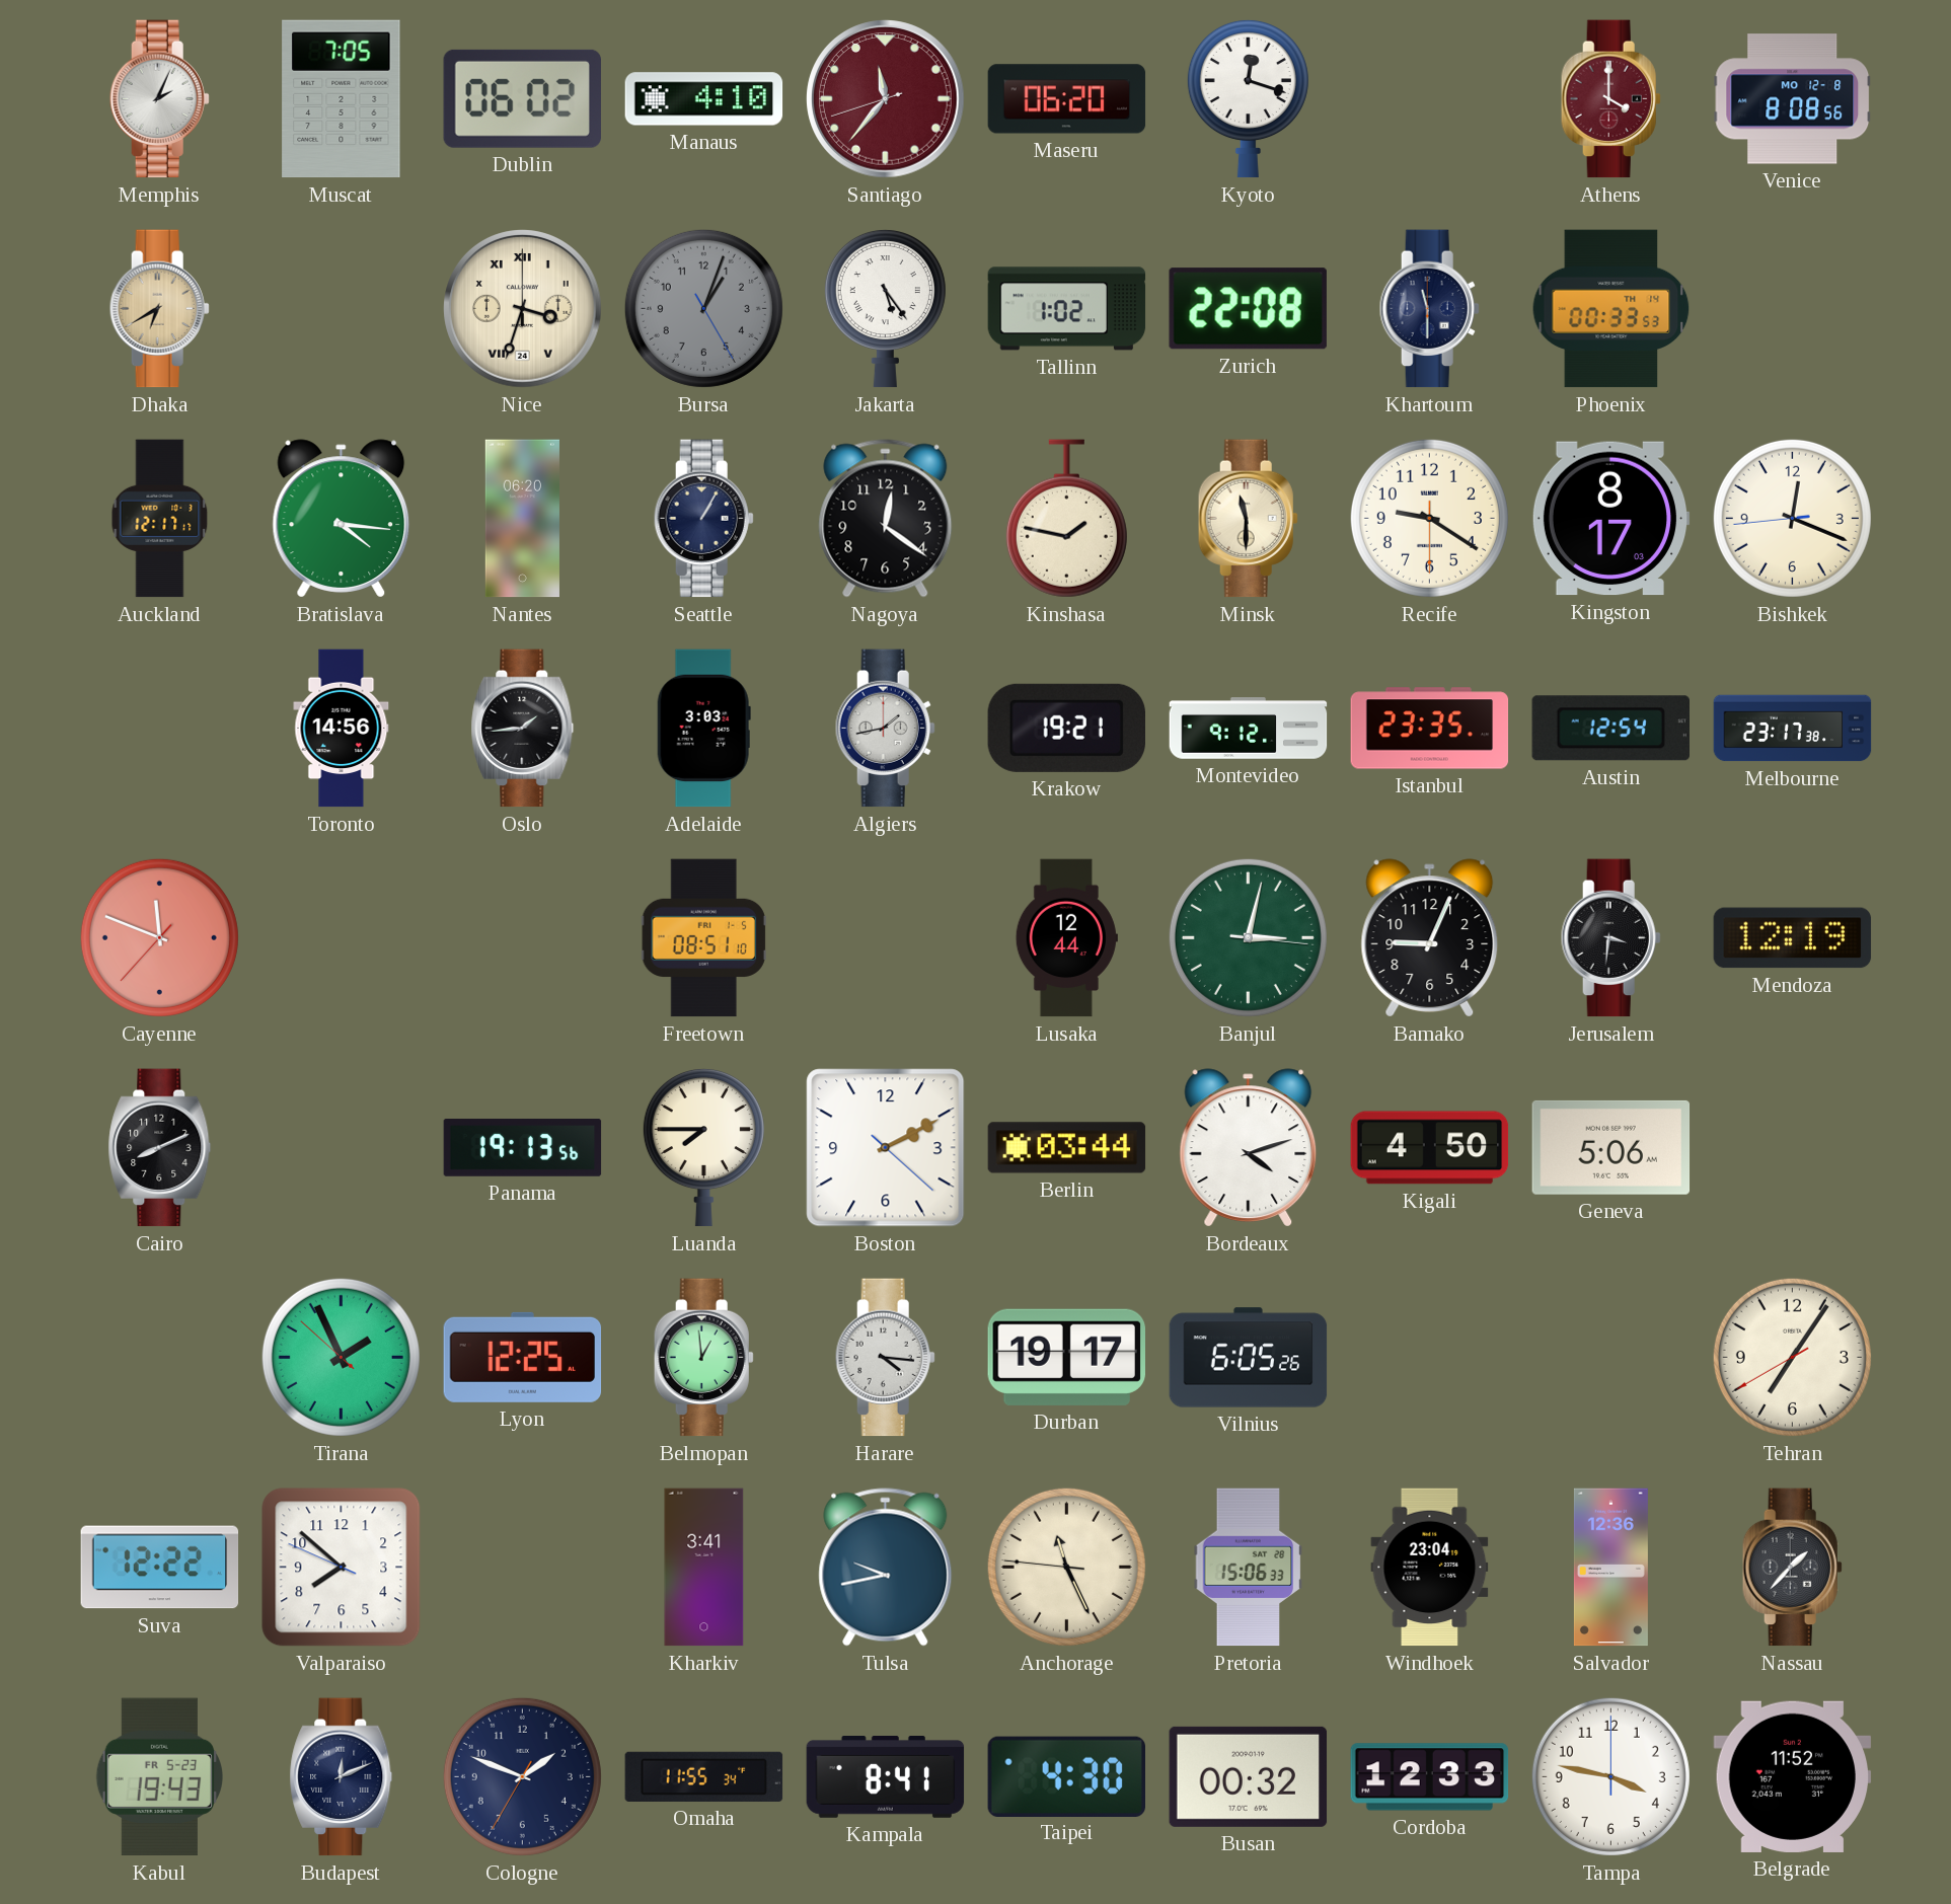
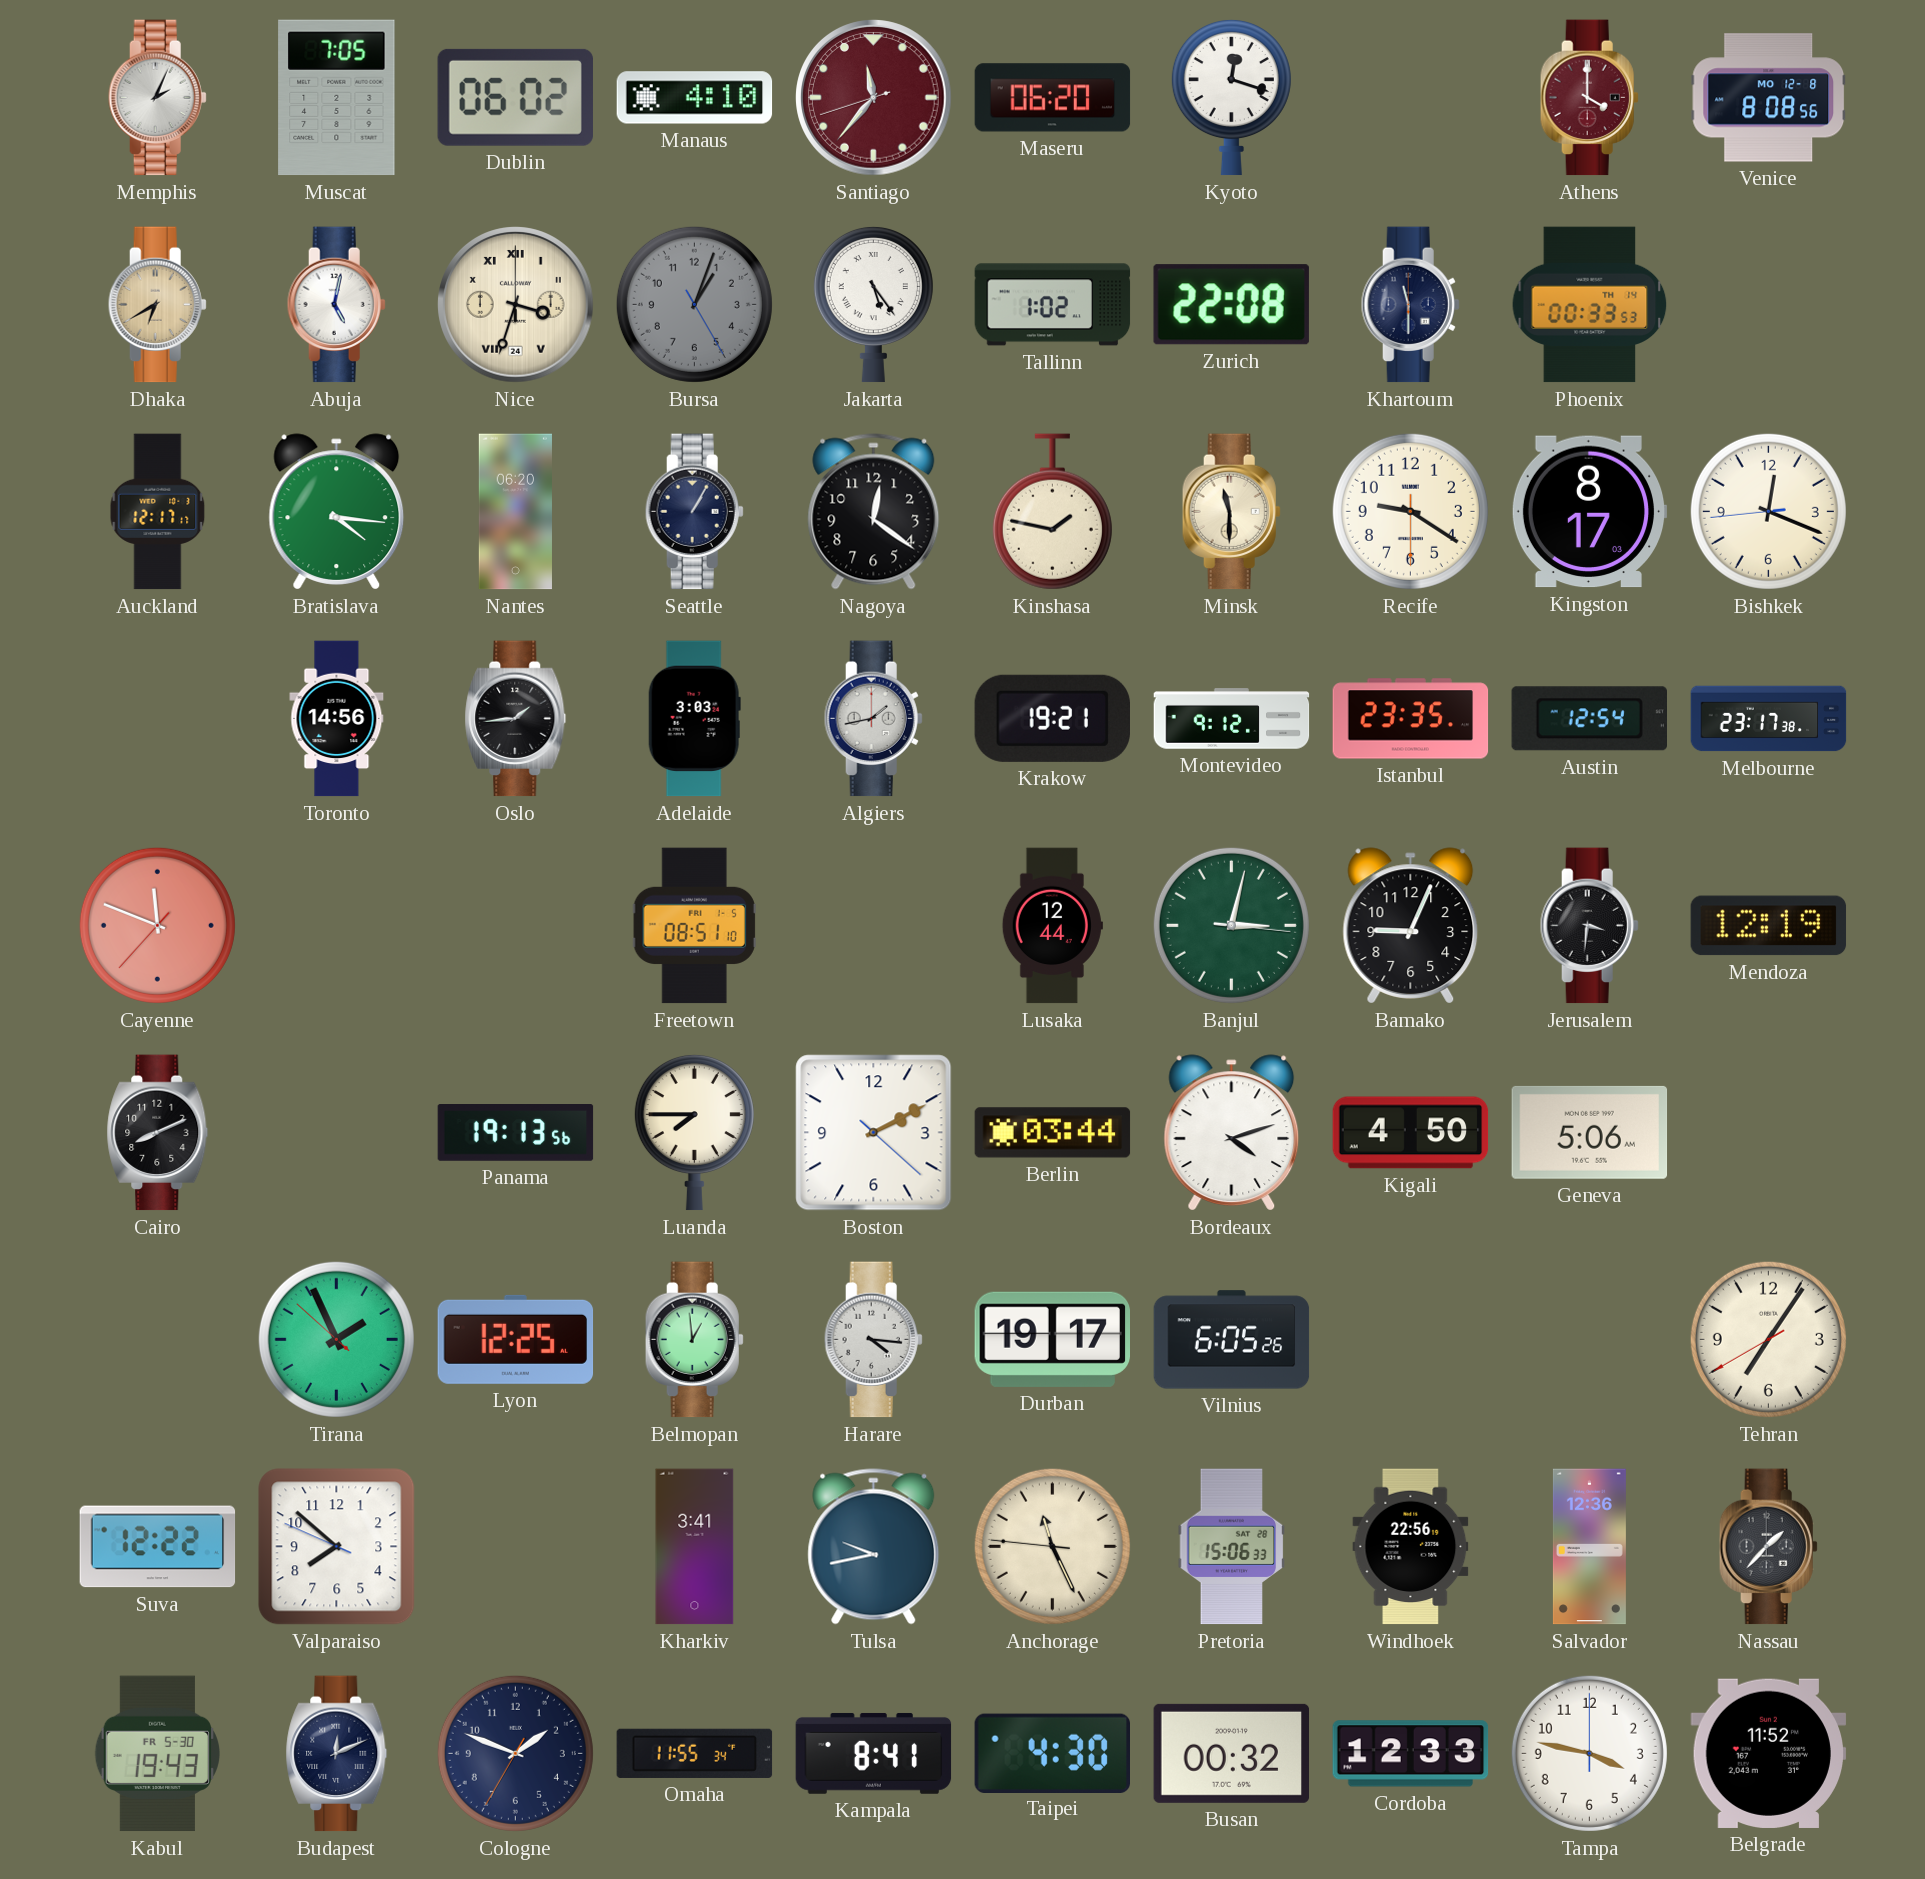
Abuja: none -> 5:02 (336, 305)
Windhoek: 23:04 -> 22:56 (1411, 1547)
Kabul date: FR 5-23 -> FR 5-30 (157, 1754)
